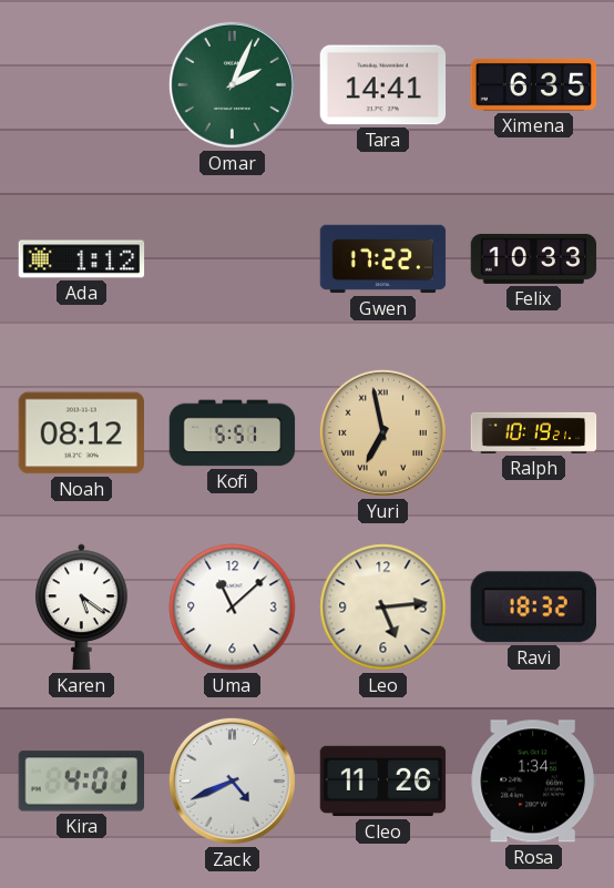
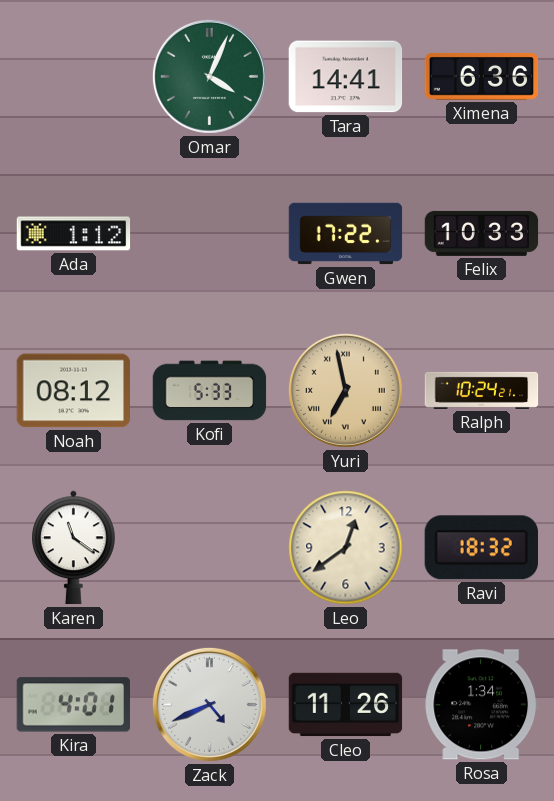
Omar: 2:04 -> 4:04 (209, 76)
Ximena: 6:35 -> 6:36 (482, 76)
Kofi: 5:51 -> 5:33 (210, 391)
Ralph: 10:19 -> 10:24 (482, 390)
Karen: 5:21 -> 11:21 (74, 548)
Uma: 11:08 -> none (233, 608)
Leo: 5:14 -> 12:39 (346, 548)
